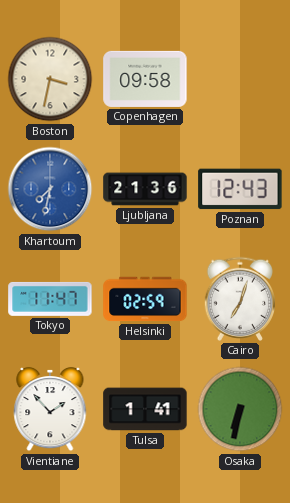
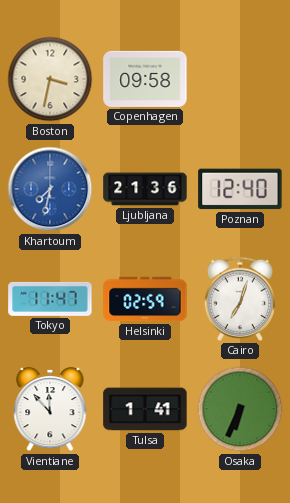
Poznan: 12:43 -> 12:40 (240, 189)
Vientiane: 1:53 -> 11:53 (50, 409)
Osaka: 6:32 -> 6:34 (240, 409)
